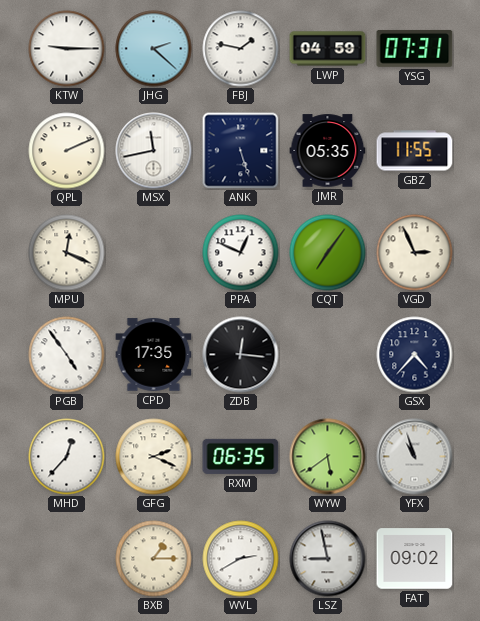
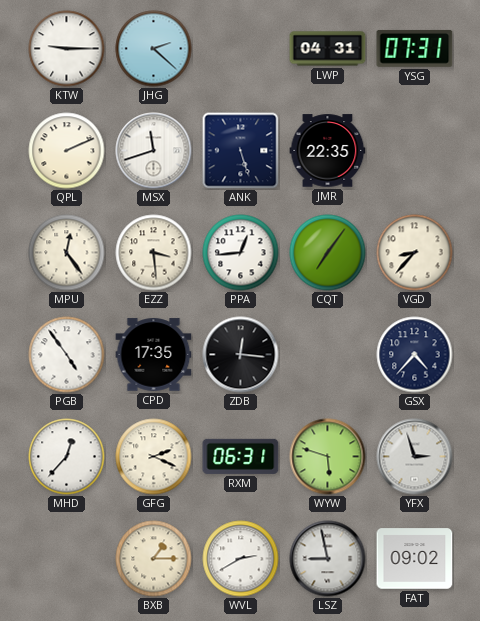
FBJ: 1:47 -> none (241, 49)
LWP: 04:59 -> 04:31 (328, 49)
MSX: 11:43 -> 11:42 (154, 151)
JMR: 05:35 -> 22:35 (328, 151)
GBZ: 11:55 -> none (415, 151)
MPU: 12:19 -> 12:24 (67, 253)
EZZ: none -> 3:29 (154, 253)
PPA: 12:49 -> 12:44 (241, 253)
VGD: 2:56 -> 8:37 (415, 253)
RXM: 06:35 -> 06:31 (241, 456)
WYW: 5:39 -> 5:48 (328, 457)
YFX: 10:57 -> 2:57 (415, 457)
